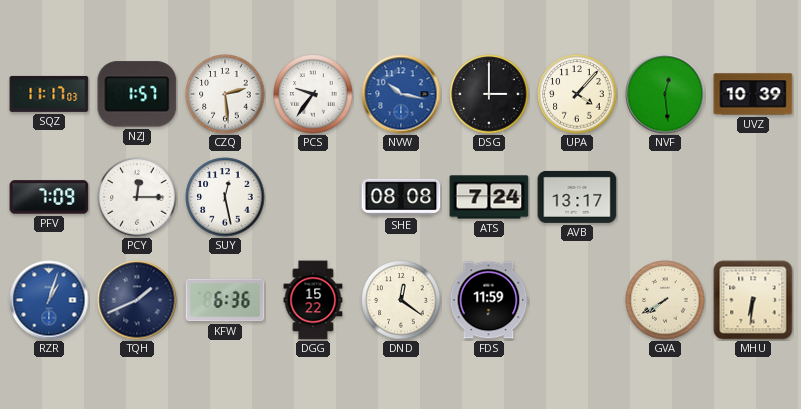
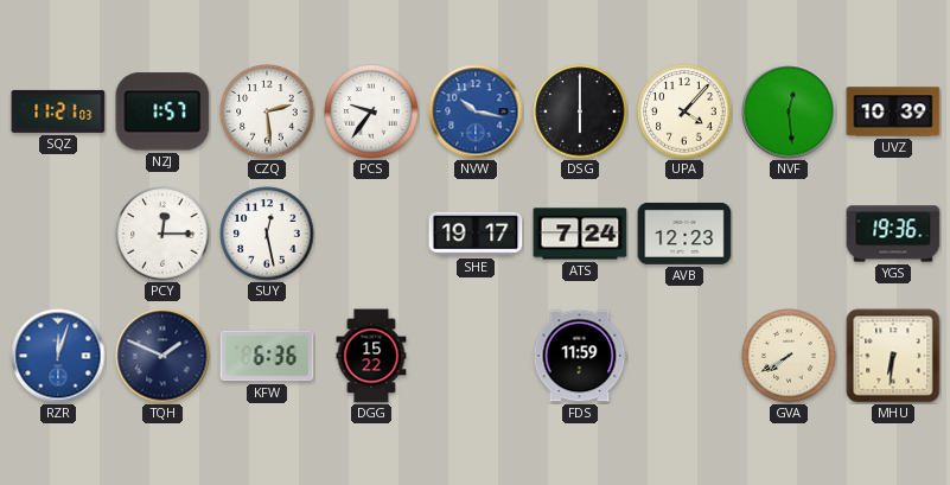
SQZ: 11:17 -> 11:21 (58, 111)
DSG: 3:00 -> 6:00 (580, 111)
PFV: 7:09 -> none (49, 197)
SHE: 08:08 -> 19:17 (476, 234)
AVB: 13:17 -> 12:23 (684, 234)
YGS: none -> 19:36 (893, 234)
RZR: 1:03 -> 12:03 (58, 356)
TQH: 1:41 -> 1:49 (162, 356)
DND: 12:21 -> none (401, 300)
